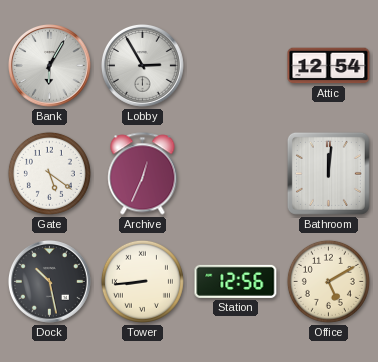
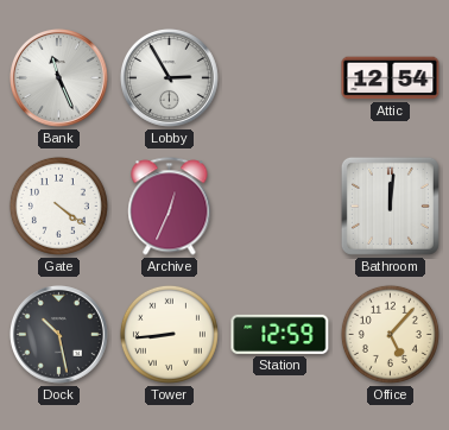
Bank: 6:05 -> 11:26 (59, 78)
Gate: 5:21 -> 4:21 (58, 205)
Station: 12:56 -> 12:59 (280, 334)
Office: 5:10 -> 5:07 (390, 334)
